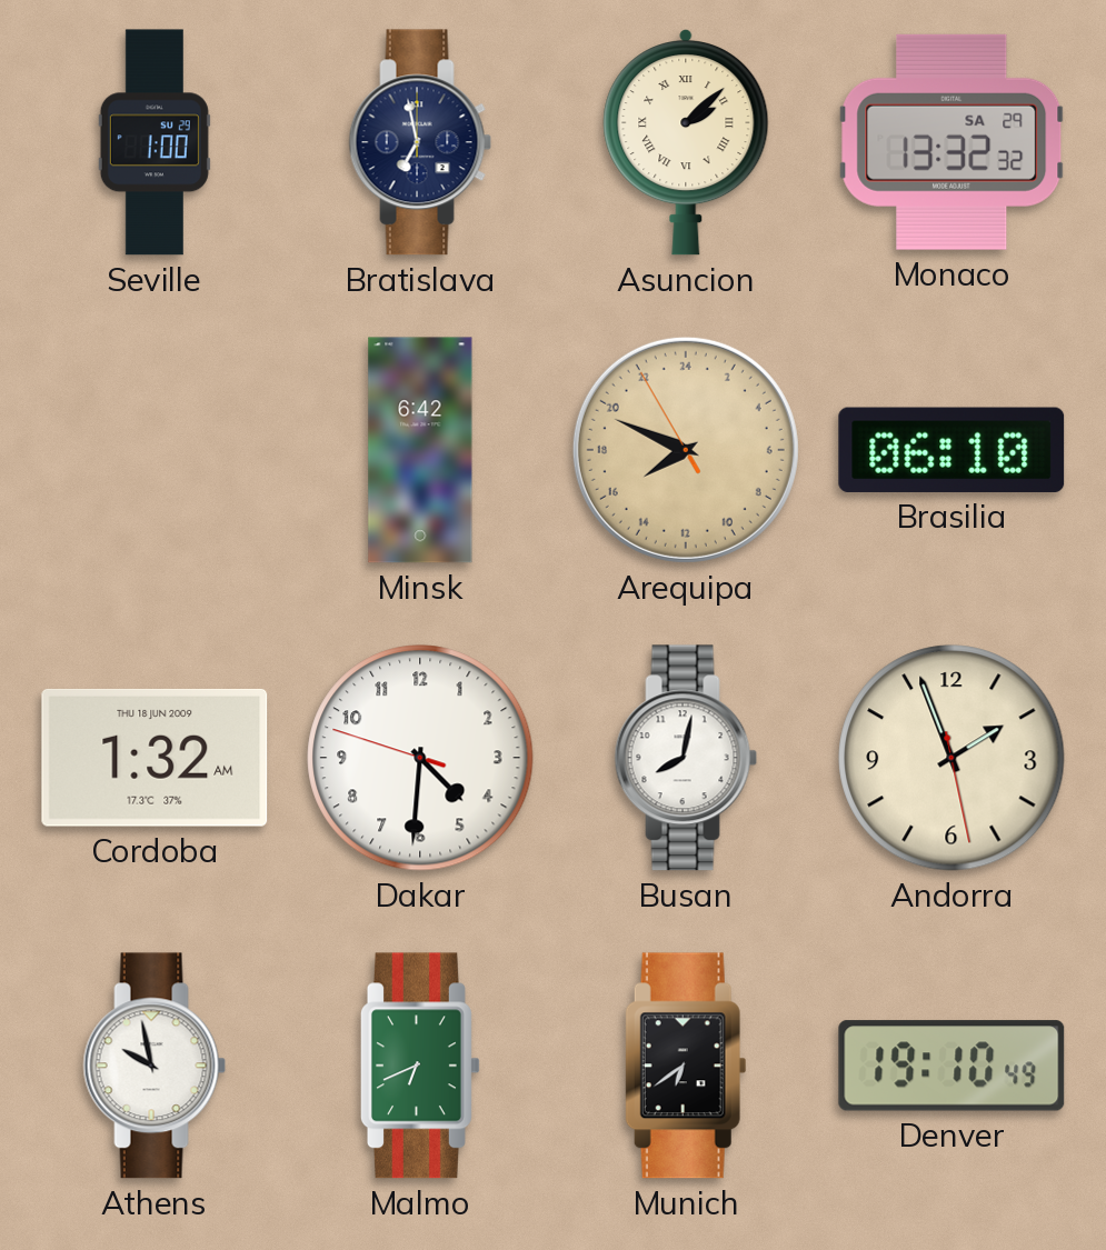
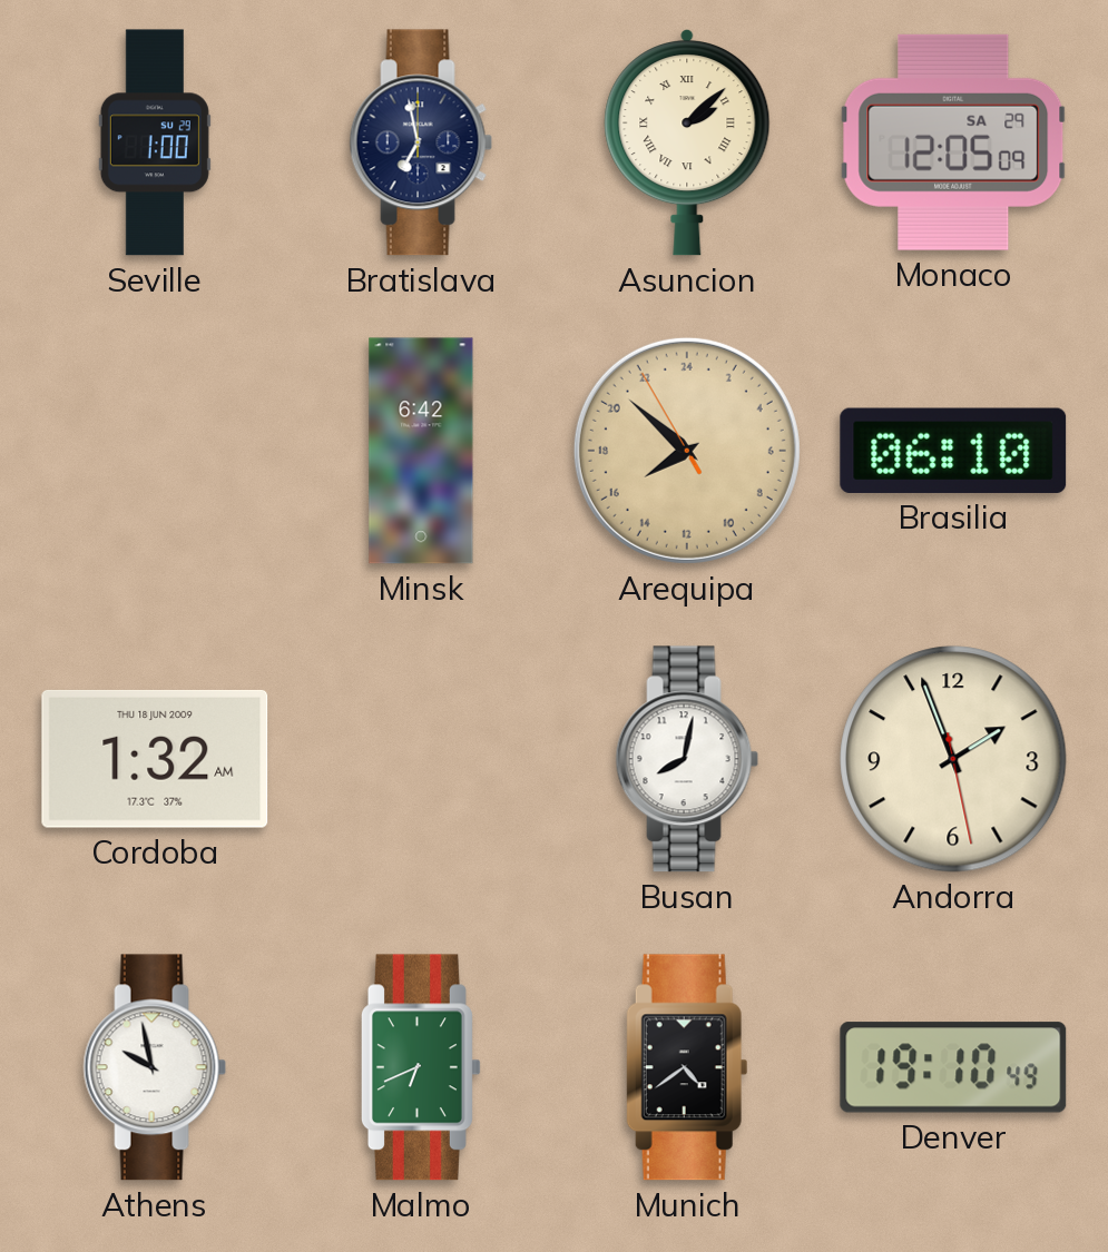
Monaco: 13:32 -> 12:05 (953, 142)
Arequipa: 15:48 -> 15:51 (687, 451)
Dakar: 4:30 -> none (420, 758)
Munich: 6:39 -> 4:39 (687, 1067)
